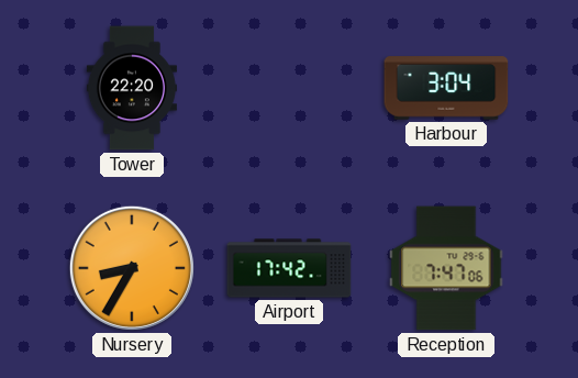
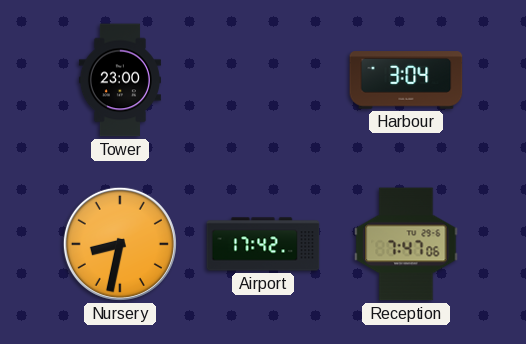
Tower: 22:20 -> 23:00 (120, 80)
Nursery: 8:35 -> 8:32 (120, 244)
